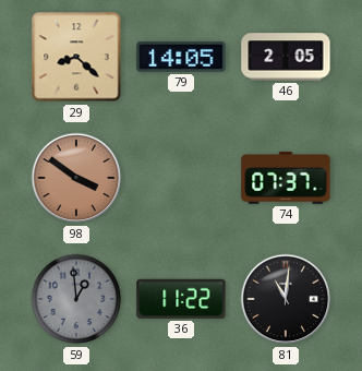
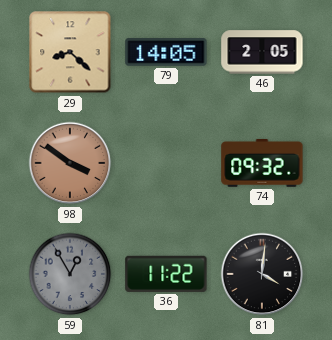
74: 07:37 -> 09:32 (262, 163)
59: 12:59 -> 12:55 (70, 274)
81: 11:01 -> 4:01 (262, 274)
